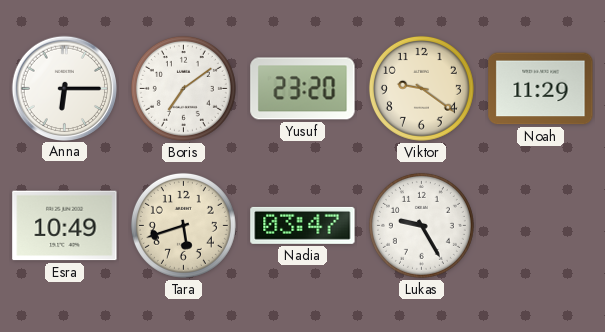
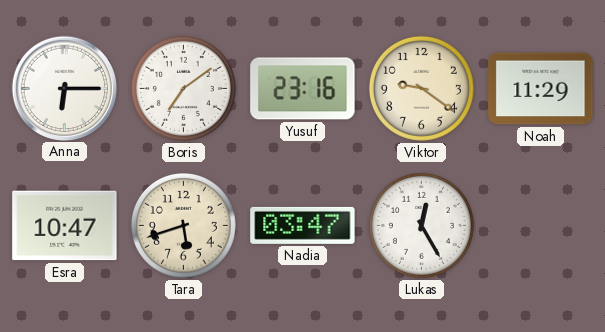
Yusuf: 23:20 -> 23:16 (303, 89)
Esra: 10:49 -> 10:47 (65, 226)
Lukas: 9:25 -> 12:25 (421, 225)
